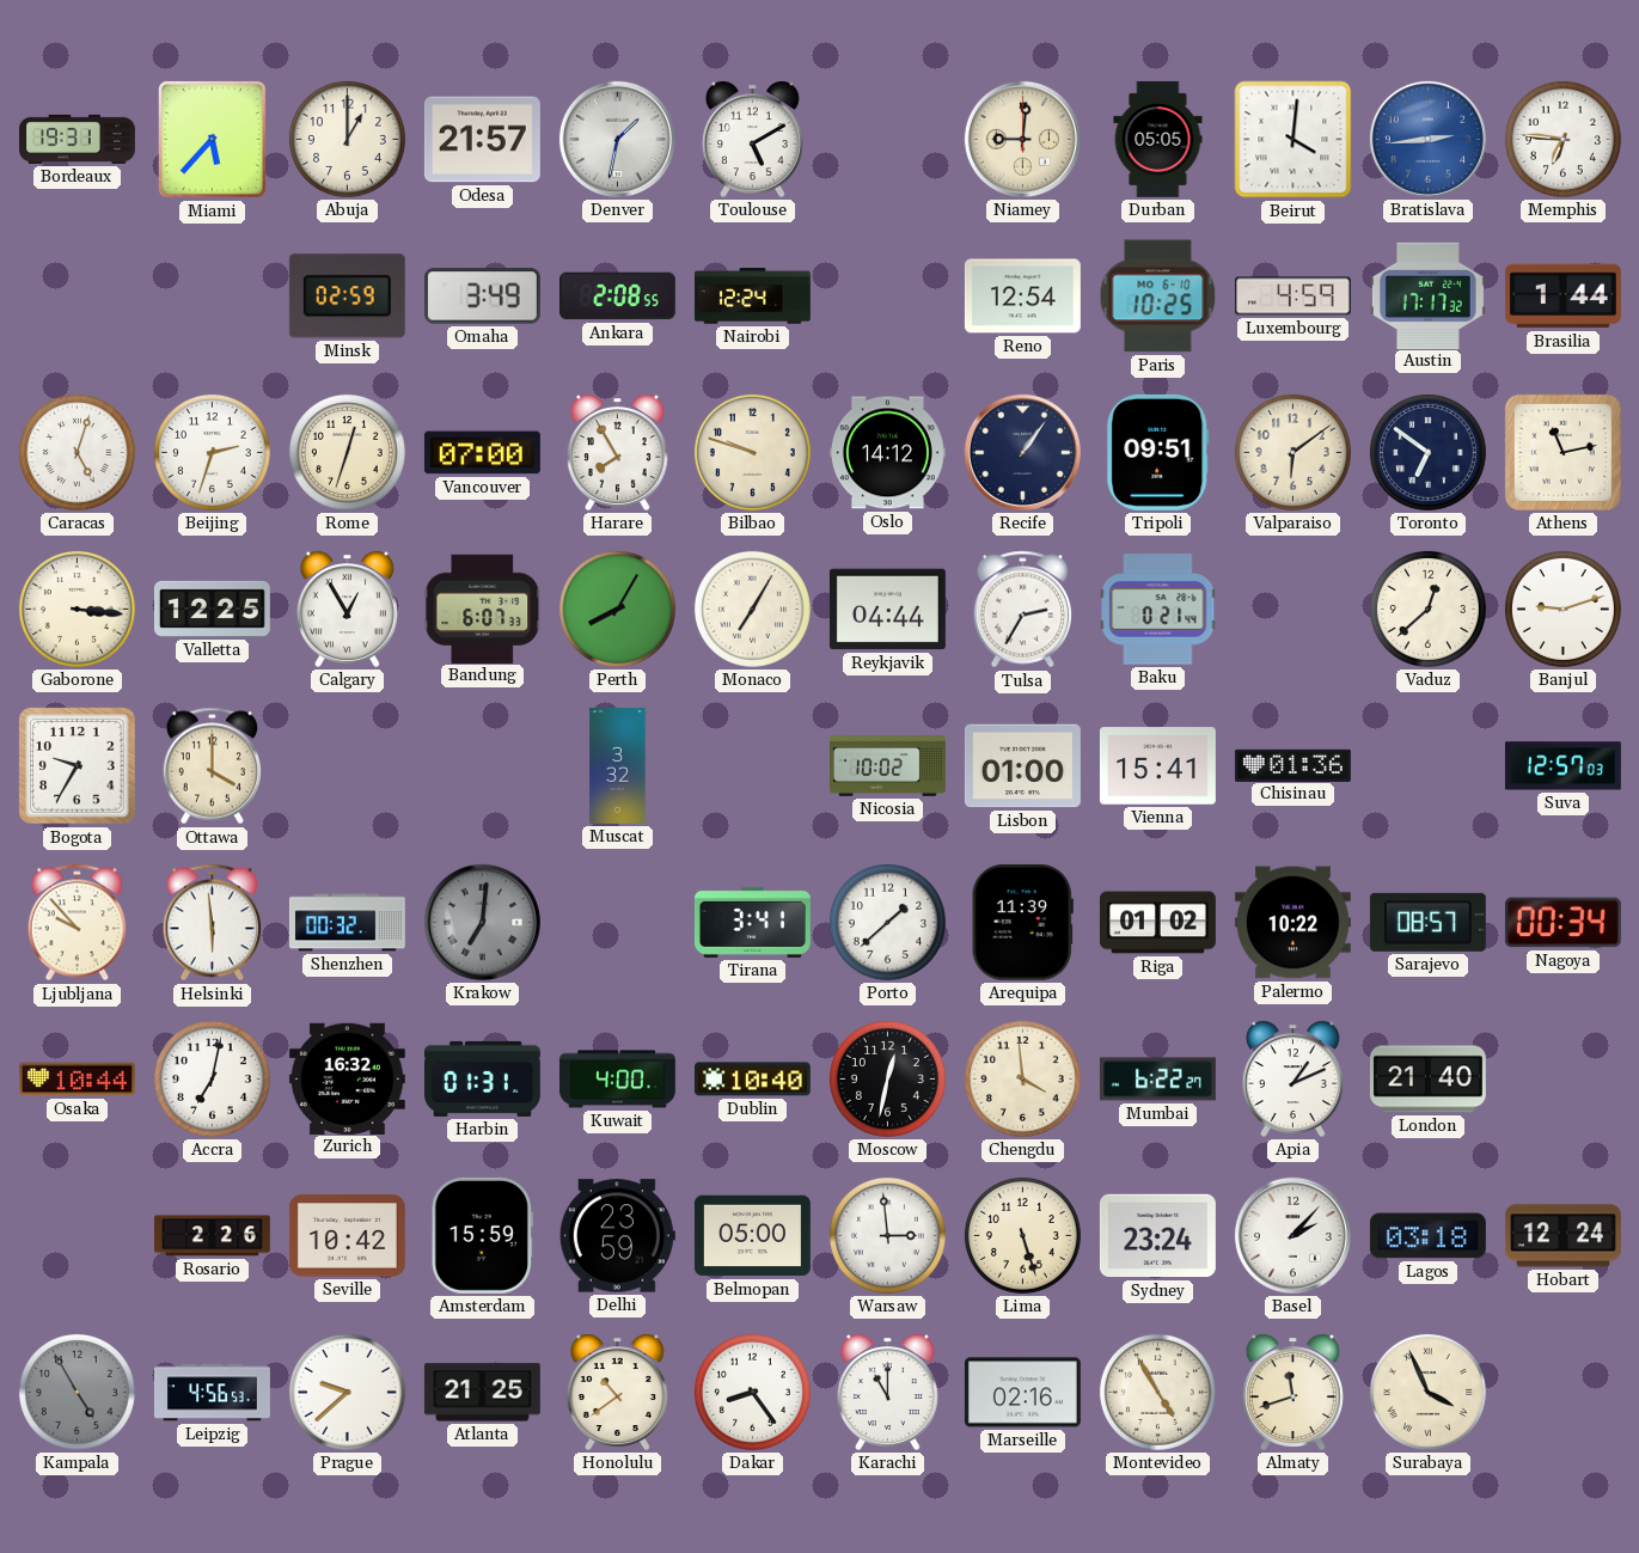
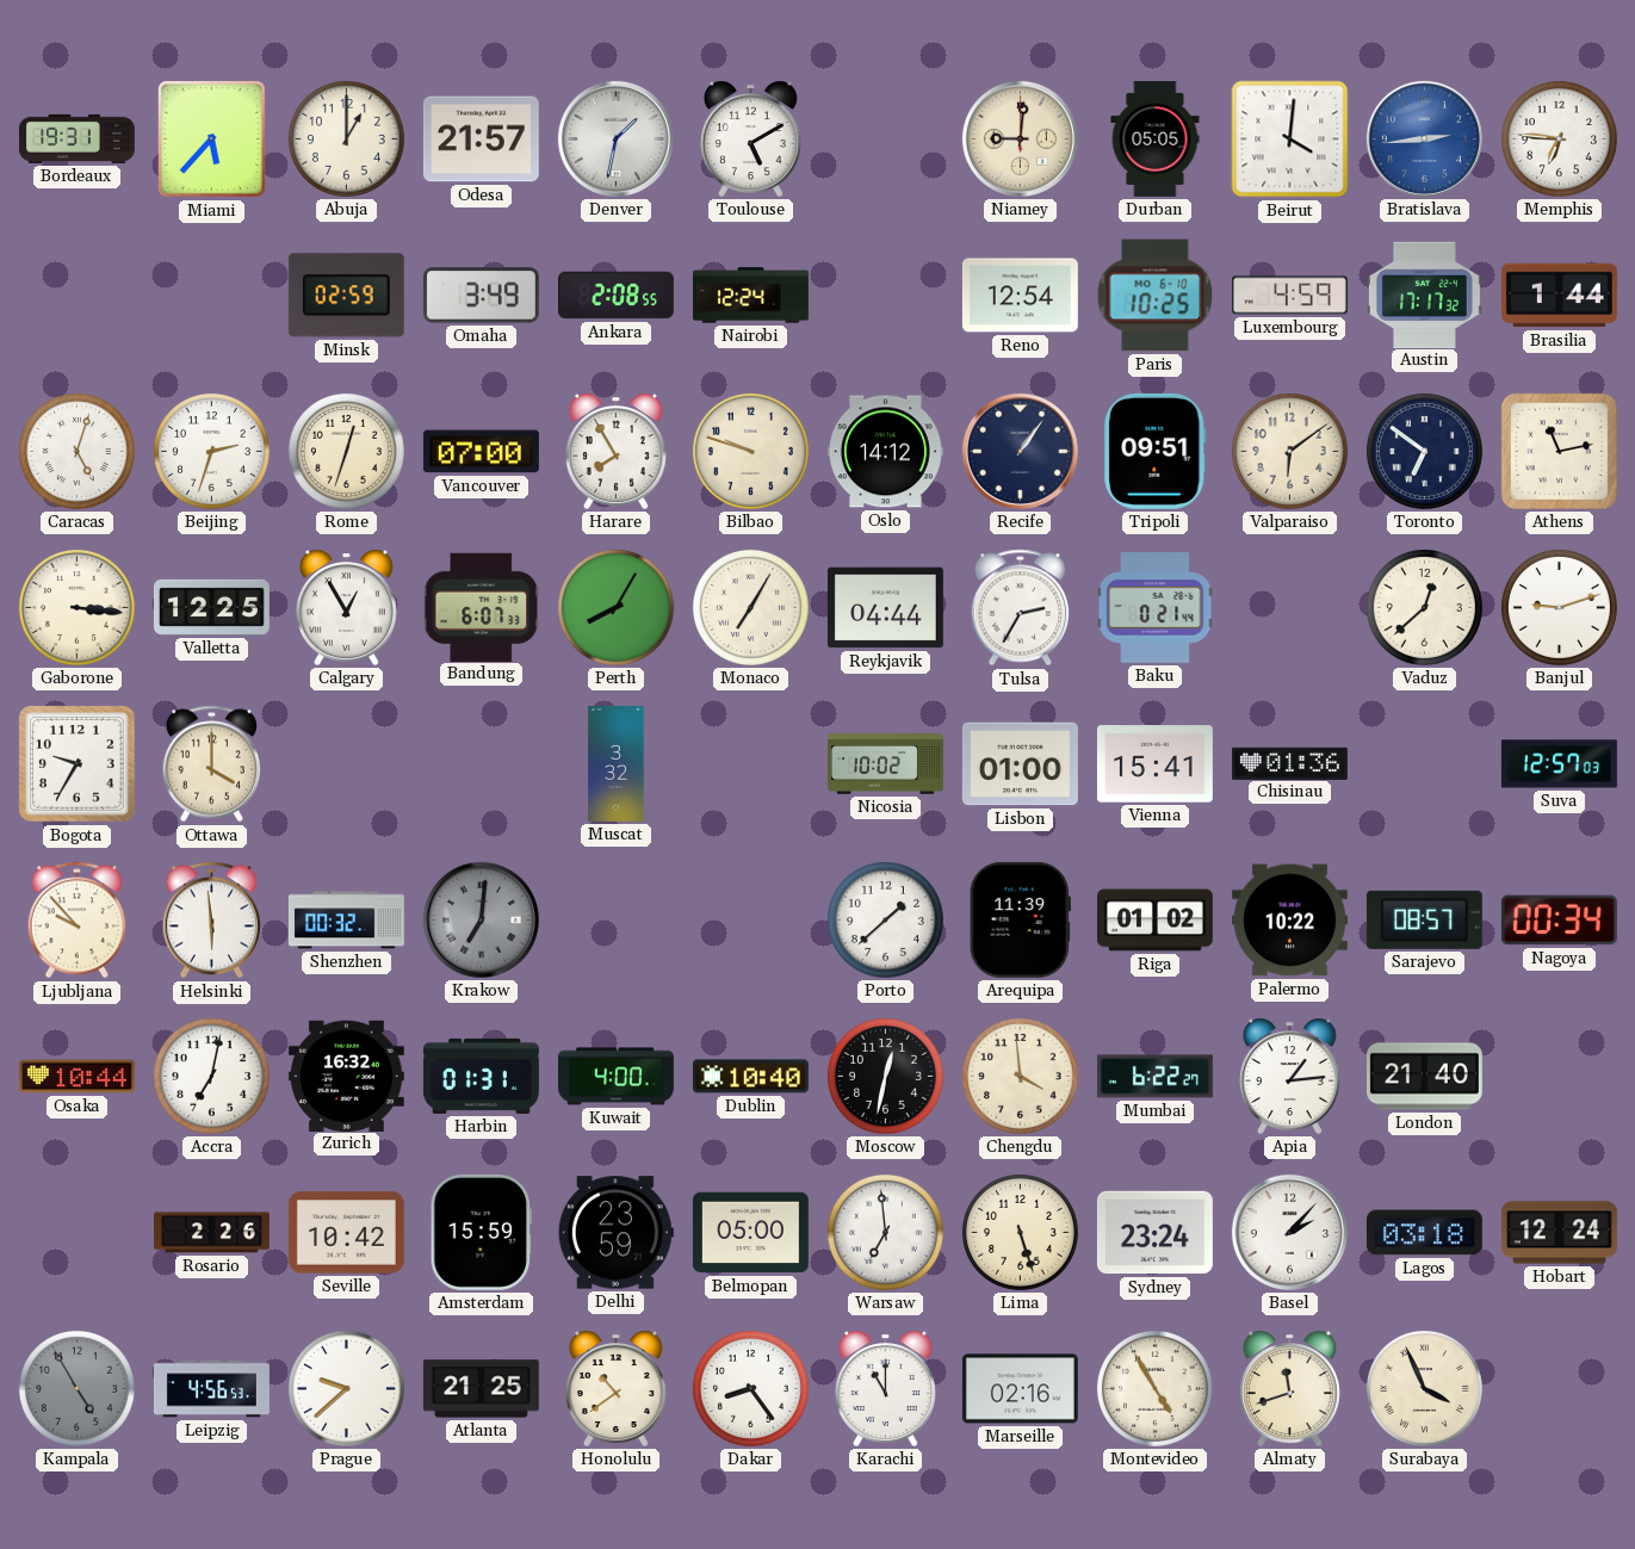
Tirana: 3:41 -> none (752, 922)
Apia: 1:11 -> 1:14 (1289, 1076)
Warsaw: 2:59 -> 6:59 (885, 1232)
